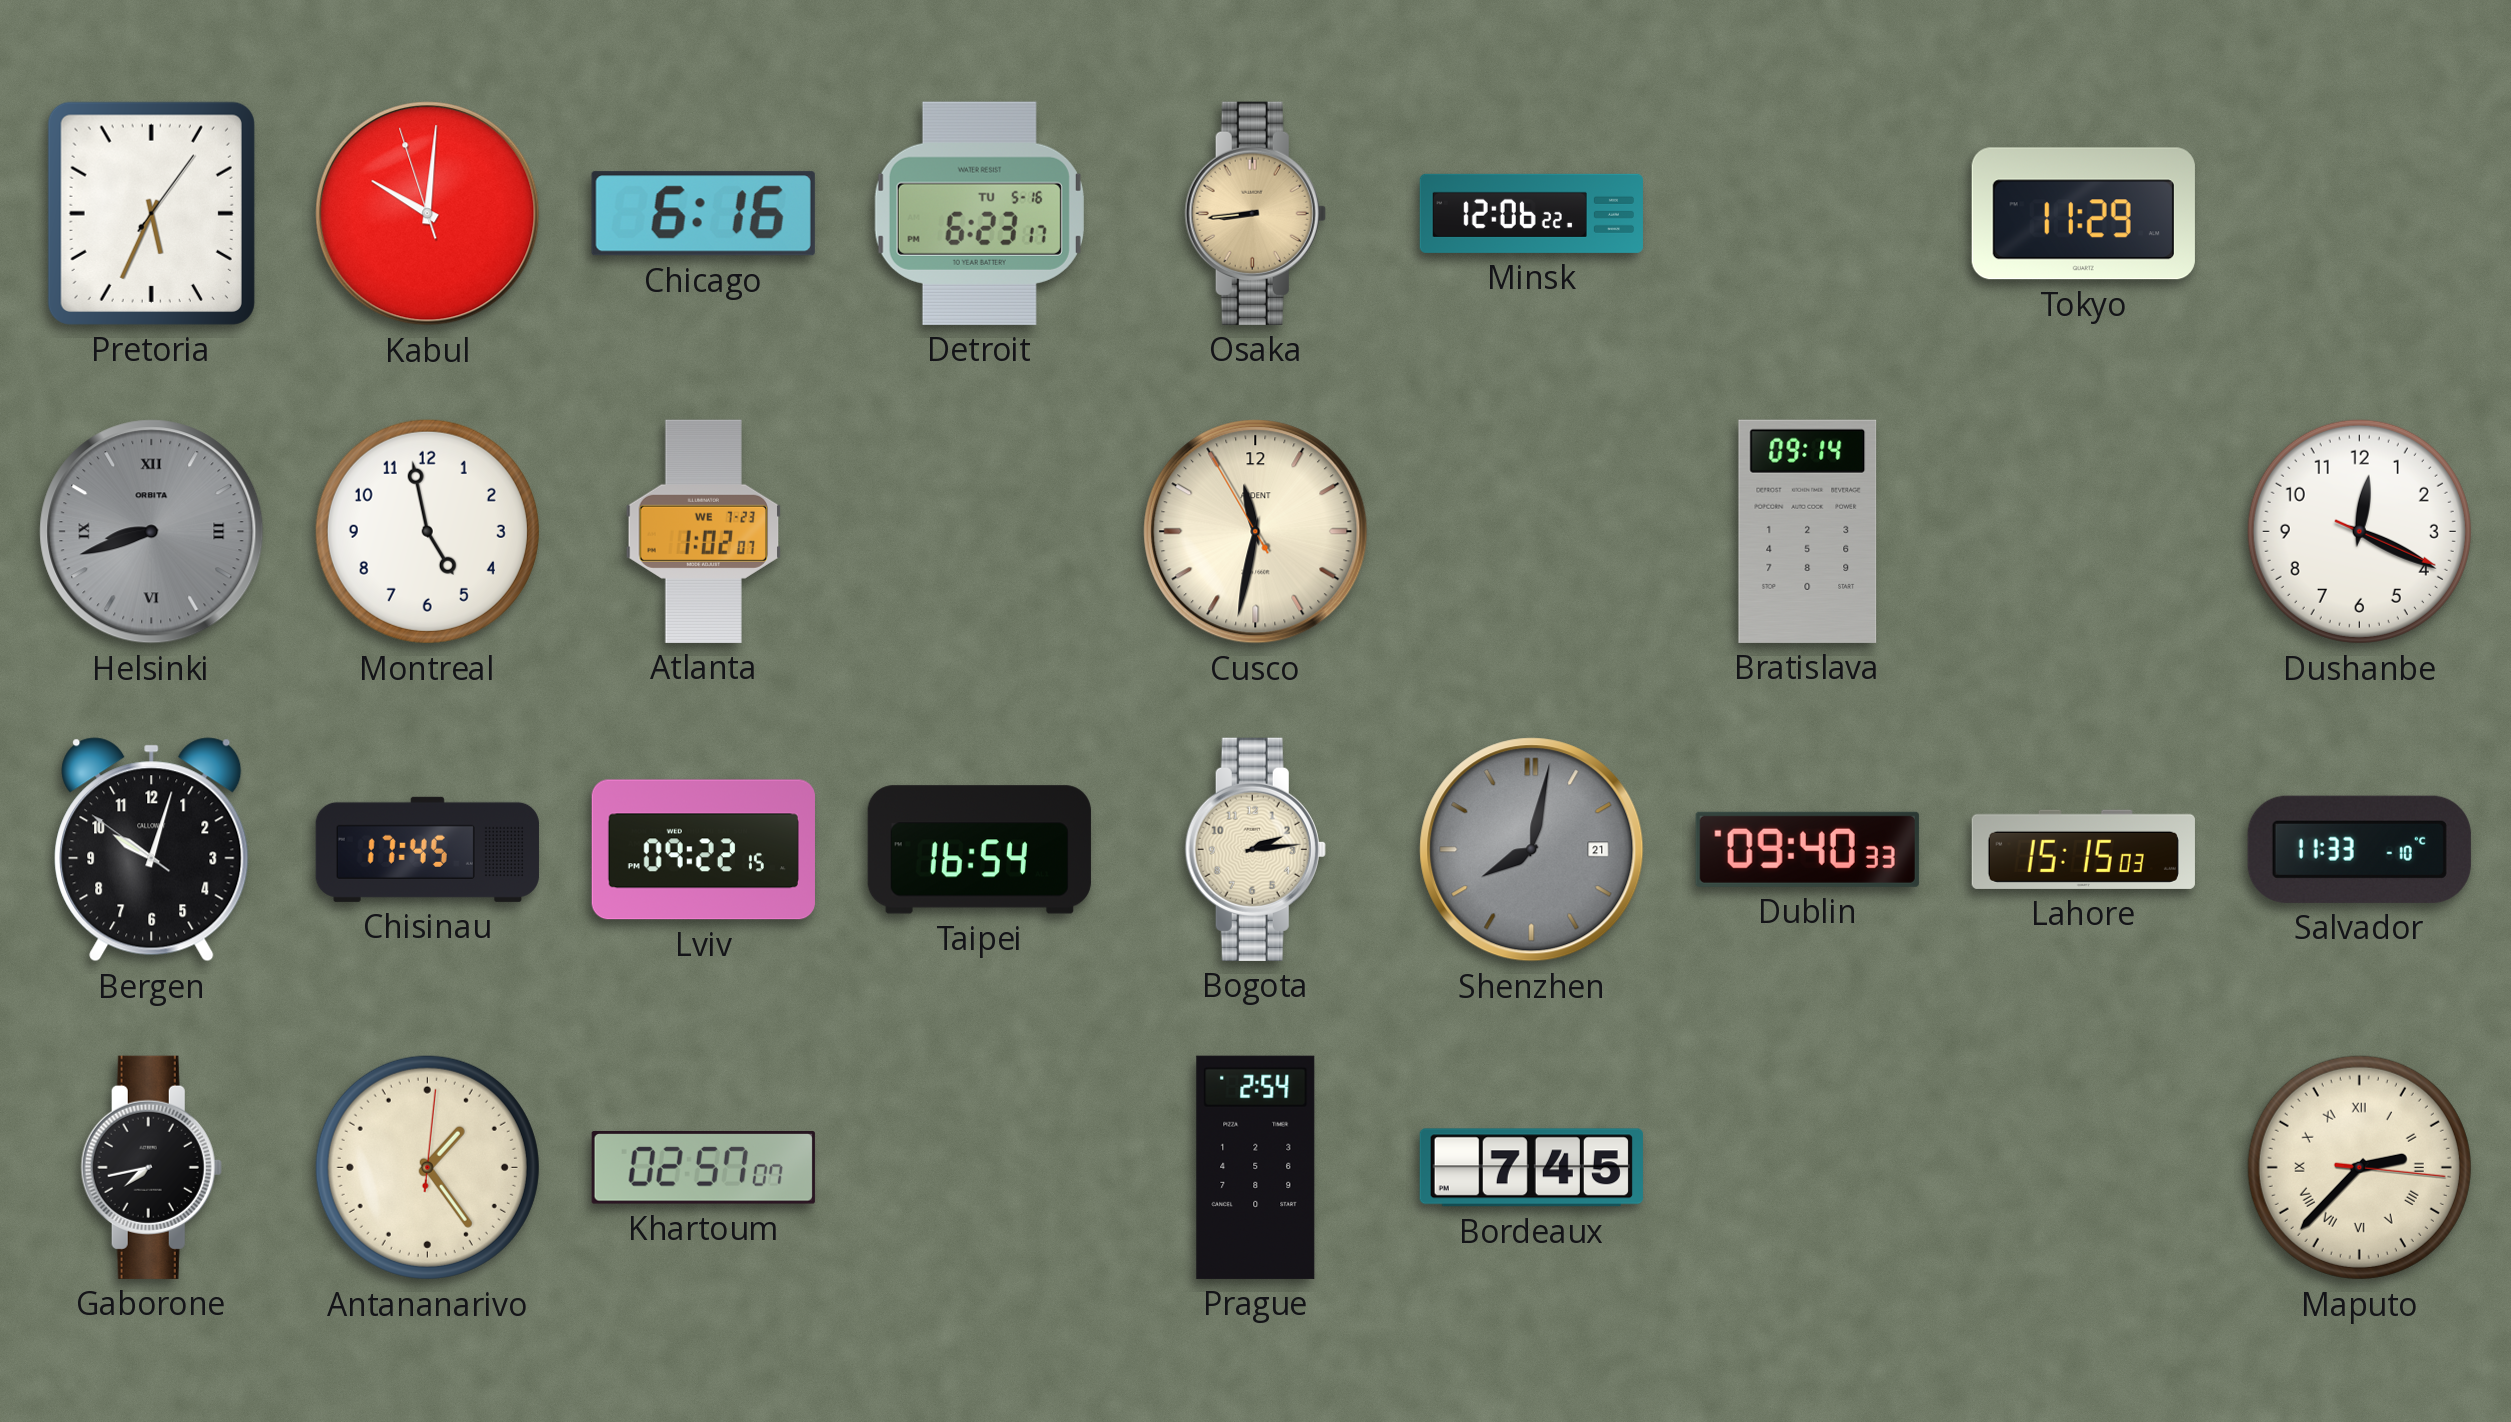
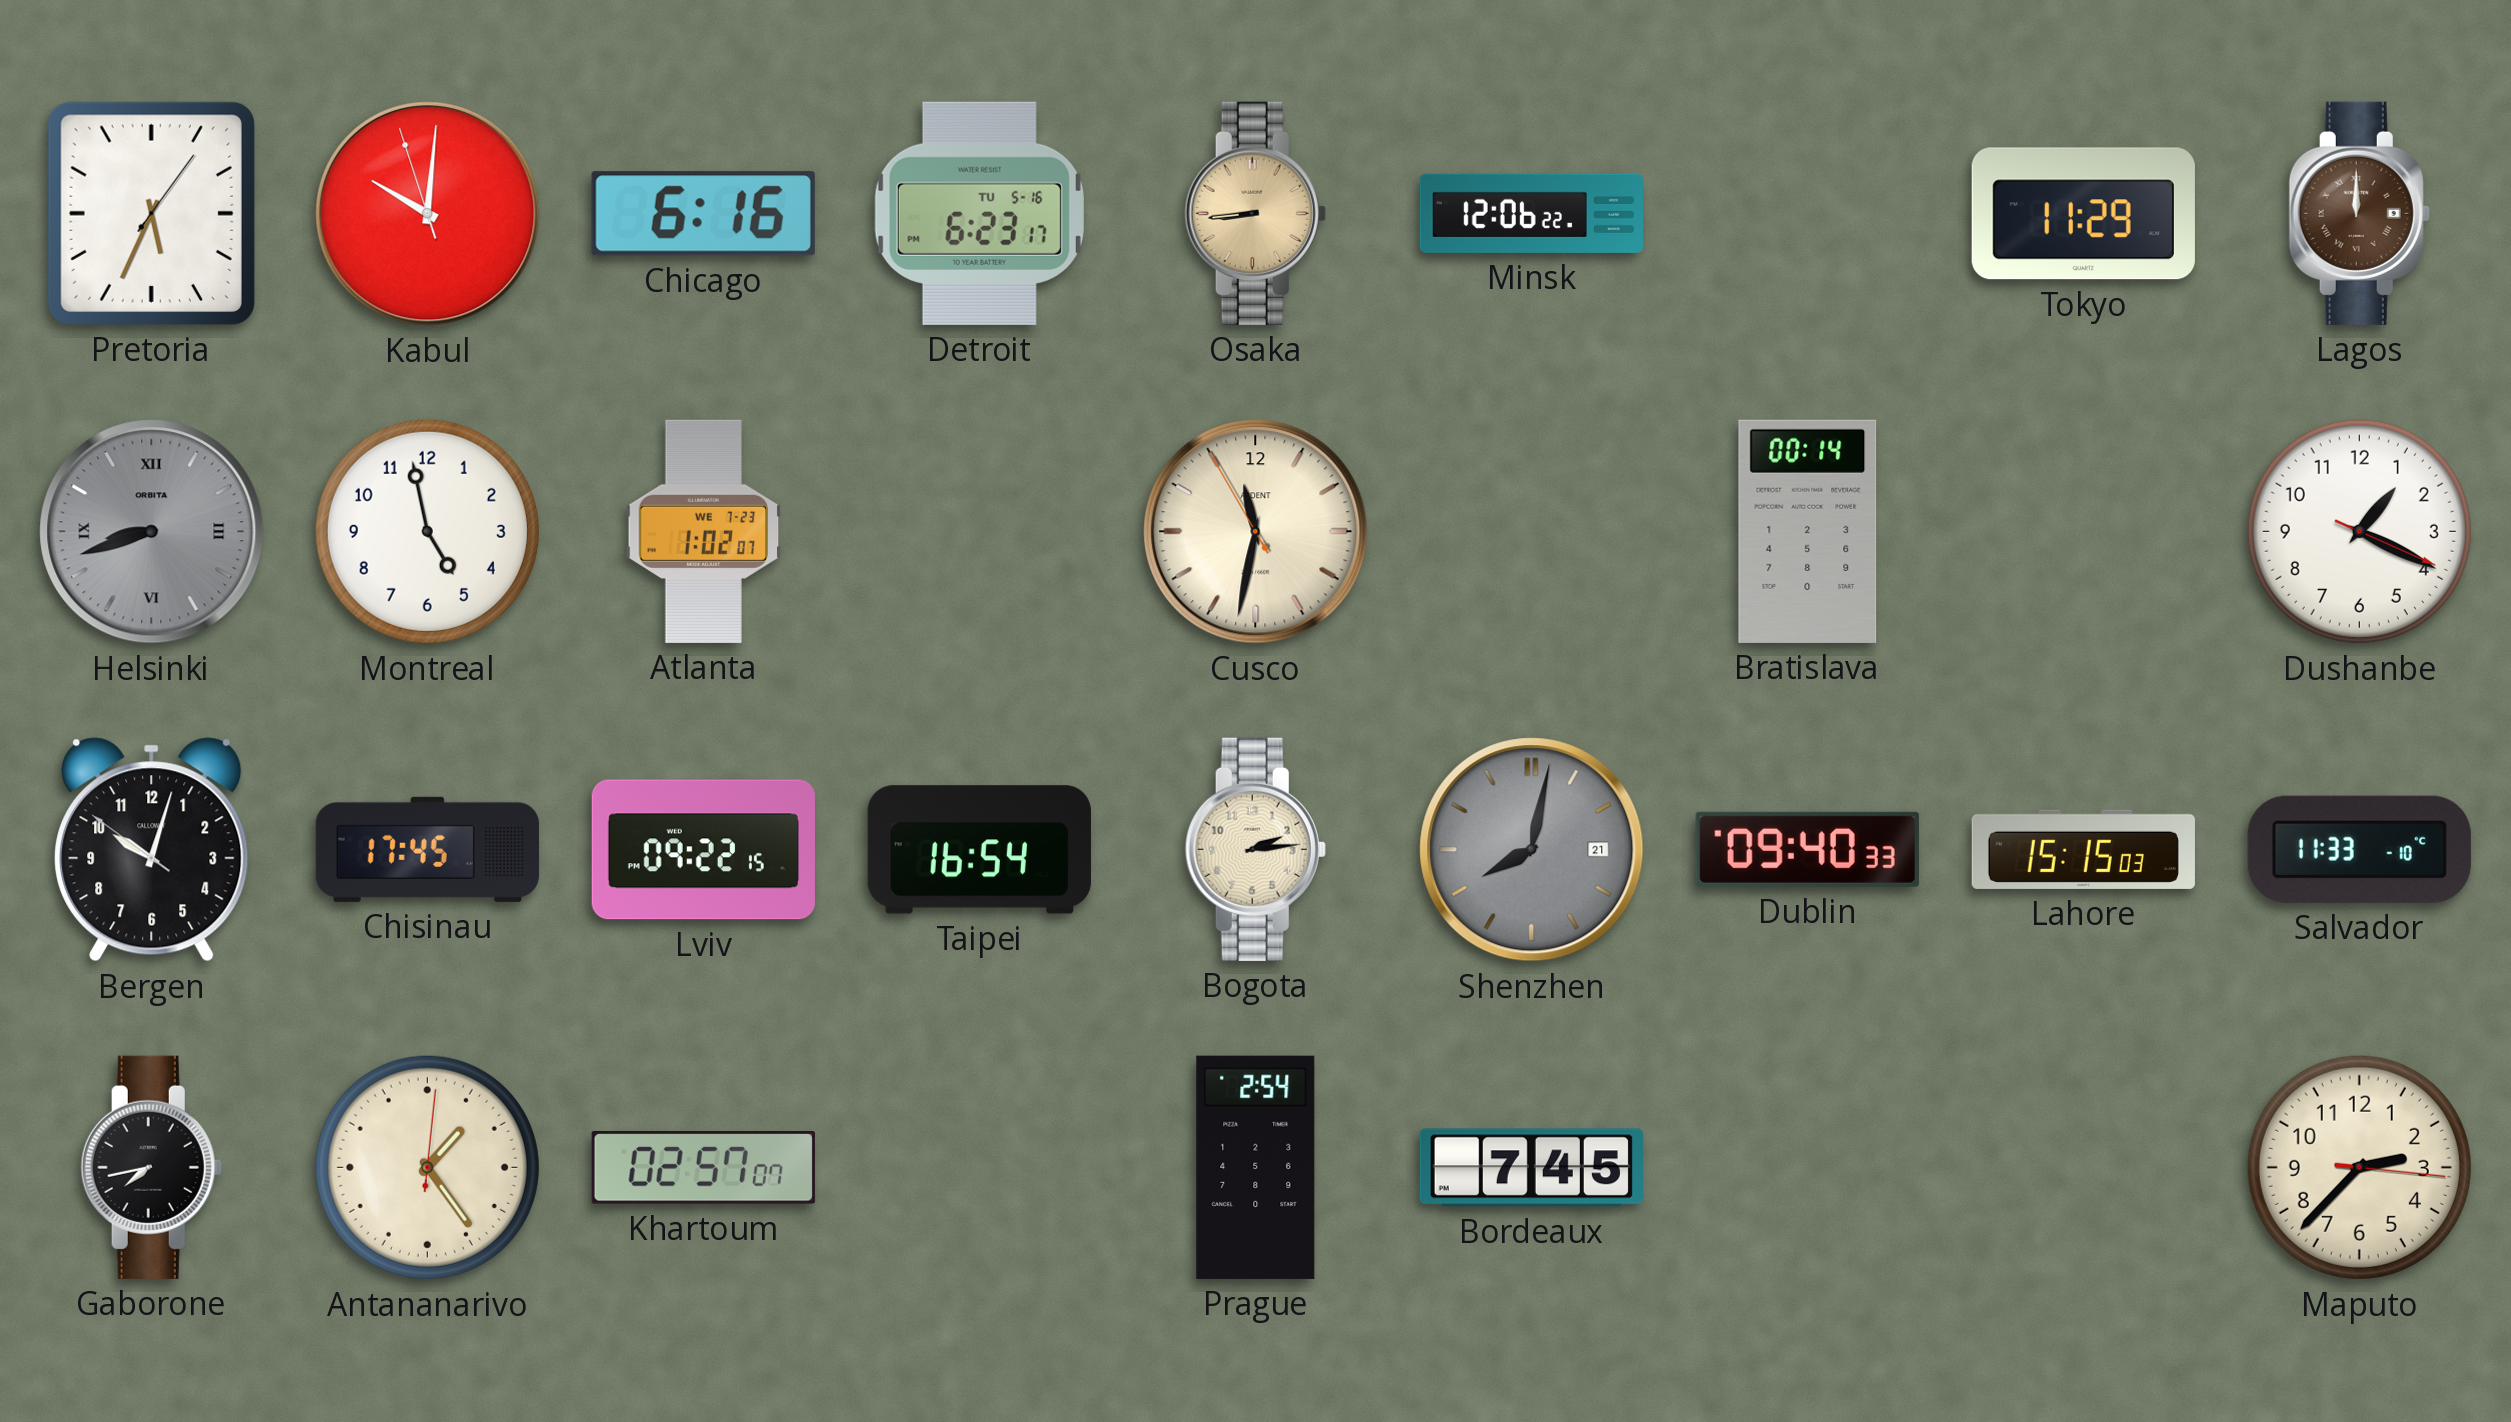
Lagos: none -> 12:00 (2359, 213)
Bratislava: 09:14 -> 00:14 (1808, 531)
Dushanbe: 12:19 -> 1:19 (2359, 531)
Maputo numerals: Roman -> Arabic (2359, 1167)
